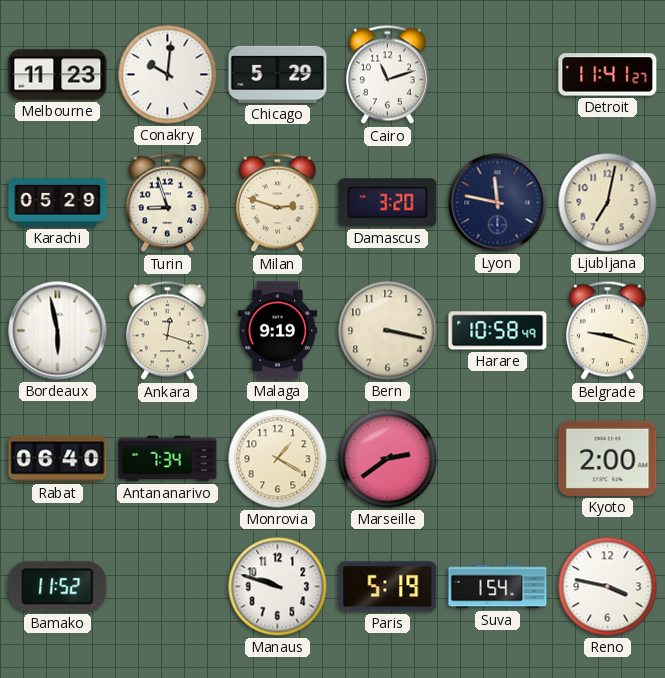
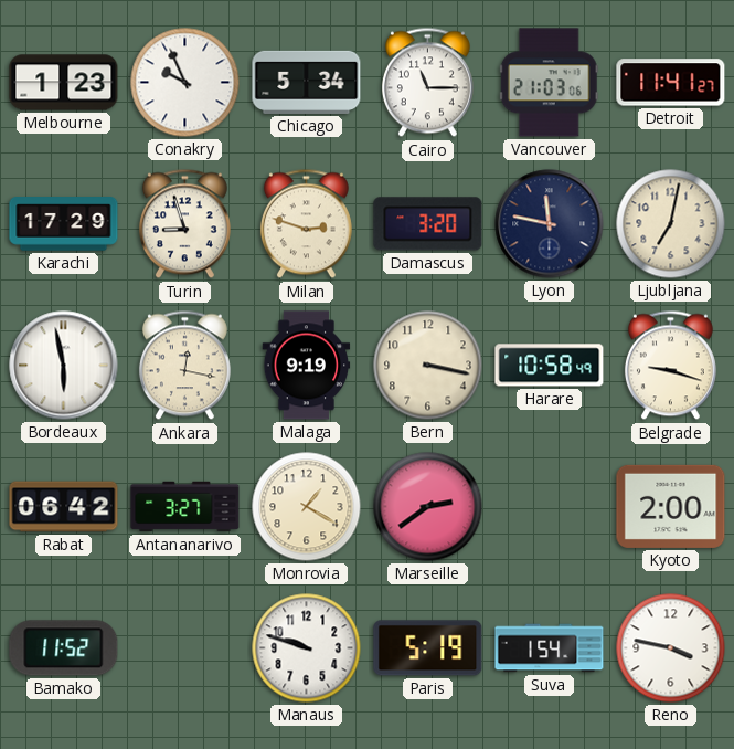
Melbourne: 11:23 -> 1:23 (64, 83)
Conakry: 10:01 -> 9:56 (185, 83)
Chicago: 5:29 -> 5:34 (307, 82)
Cairo: 11:12 -> 11:15 (427, 83)
Vancouver: none -> 21:03 (549, 83)
Karachi: 05:29 -> 17:29 (64, 224)
Ankara: 12:18 -> 12:17 (184, 366)
Rabat: 06:40 -> 06:42 (64, 507)
Antananarivo: 7:34 -> 3:27 (185, 507)
